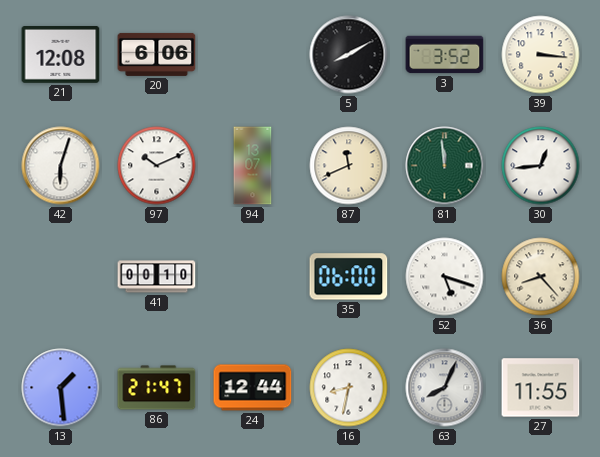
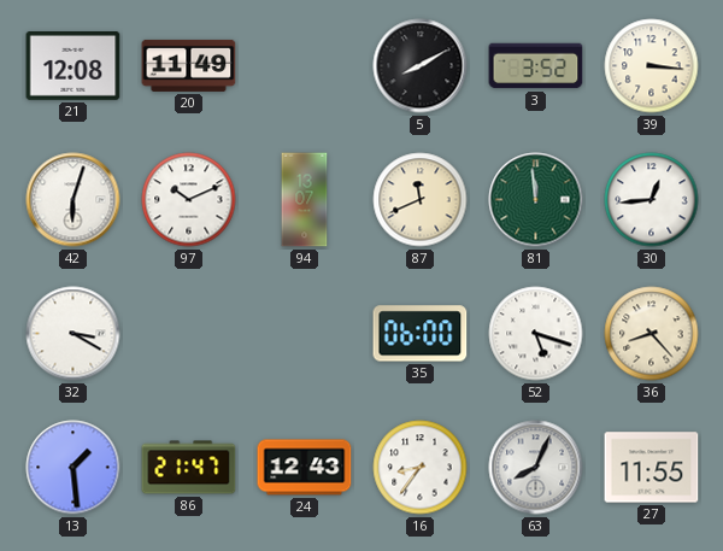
20: 6:06 -> 11:49 (189, 65)
32: none -> 3:20 (74, 334)
41: 00:10 -> none (157, 277)
24: 12:44 -> 12:43 (305, 468)
16: 8:32 -> 8:36 (421, 468)
